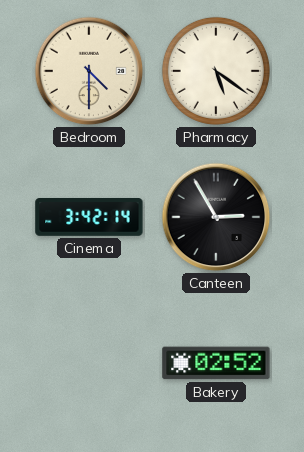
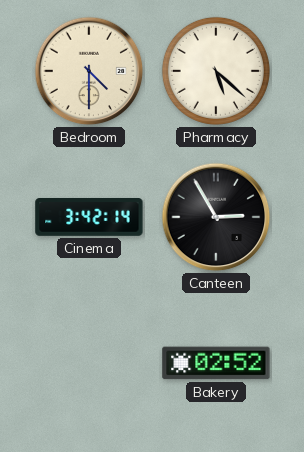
Pharmacy: 5:21 -> 5:22 (216, 71)
